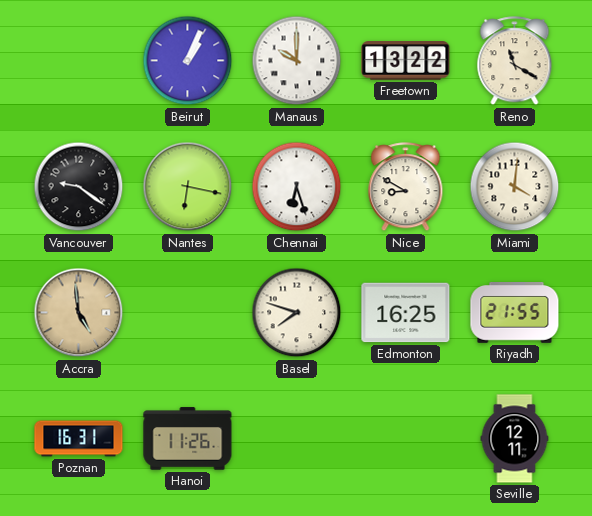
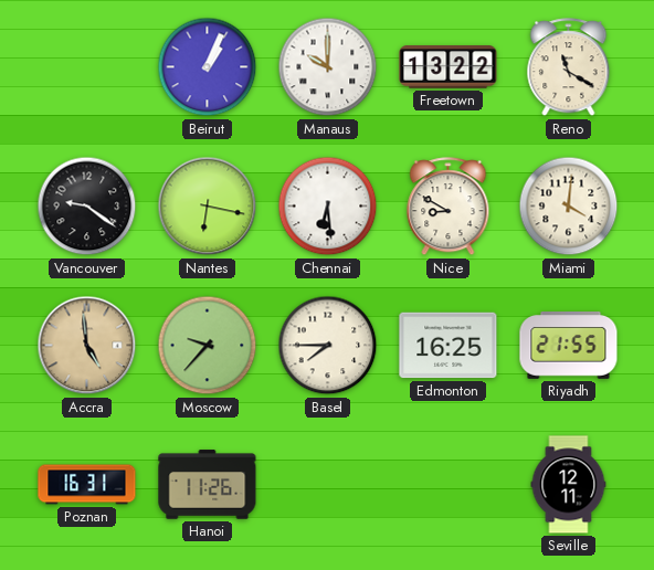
Chennai: 6:27 -> 6:29 (328, 207)
Moscow: none -> 9:37 (208, 346)
Basel: 7:48 -> 7:45 (328, 346)
